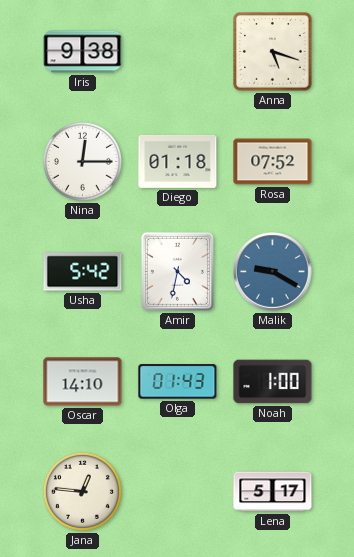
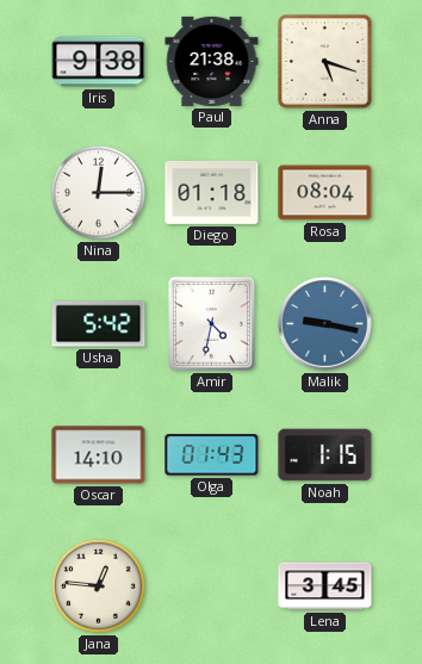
Paul: none -> 21:38 (212, 61)
Rosa: 07:52 -> 08:04 (325, 193)
Malik: 9:20 -> 9:17 (325, 324)
Noah: 1:00 -> 1:15 (325, 455)
Lena: 5:17 -> 3:45 (325, 587)
